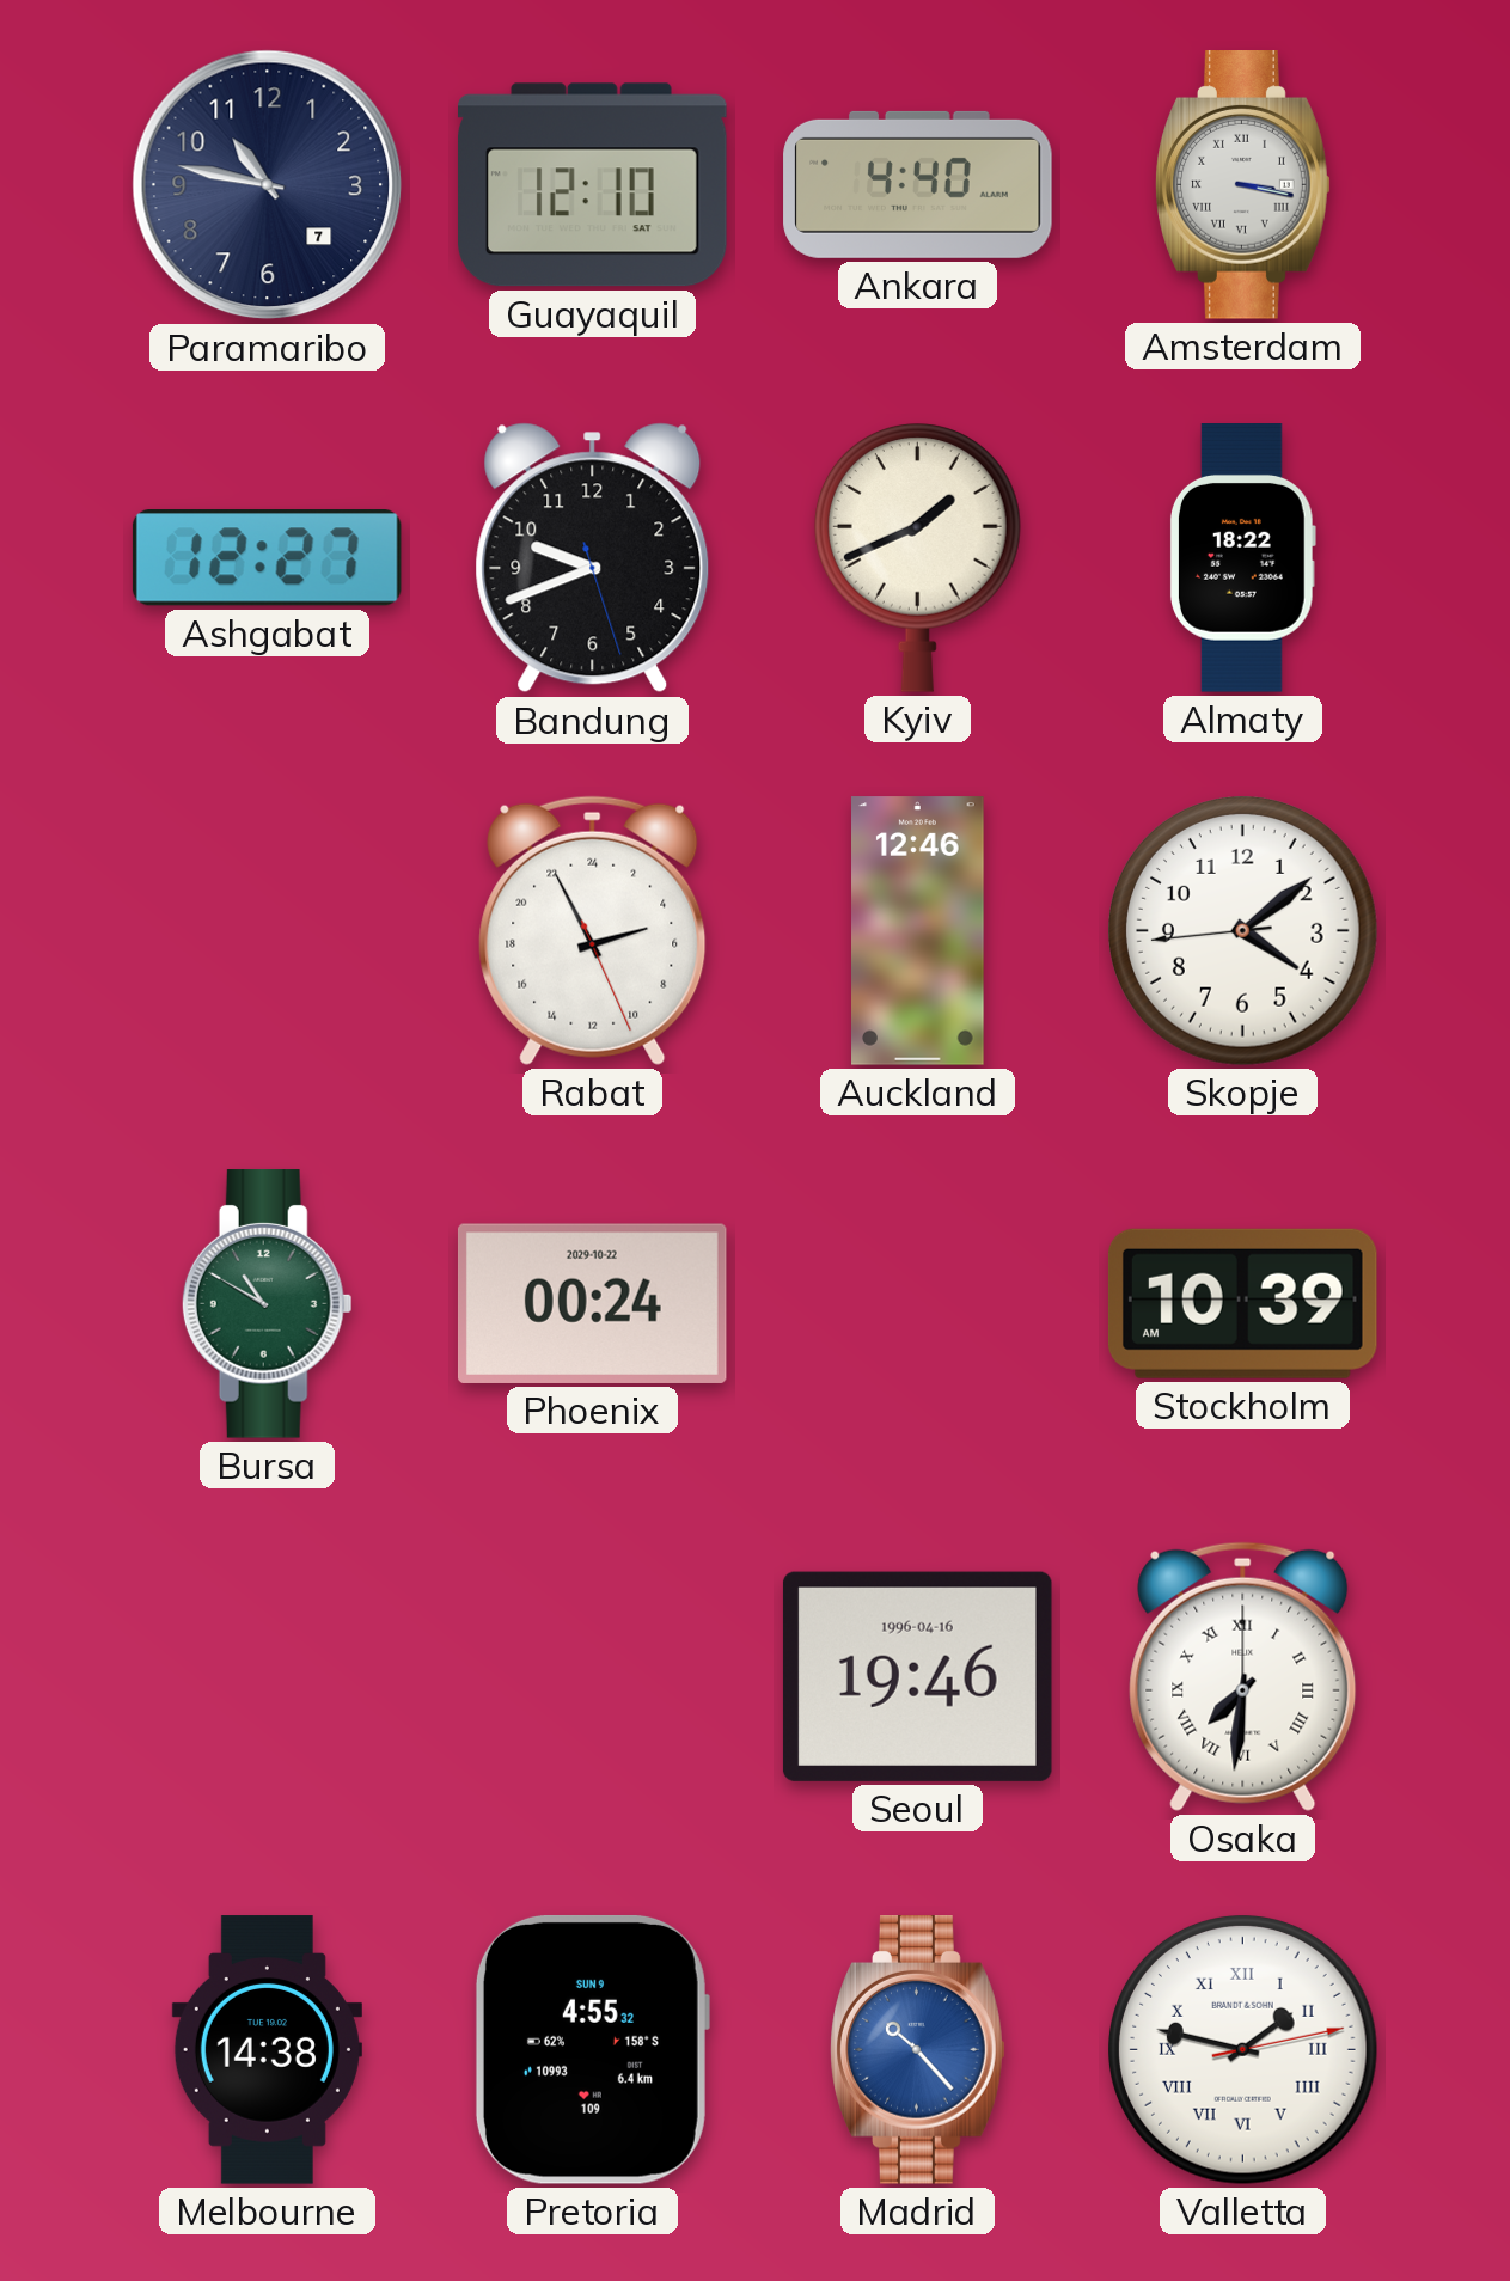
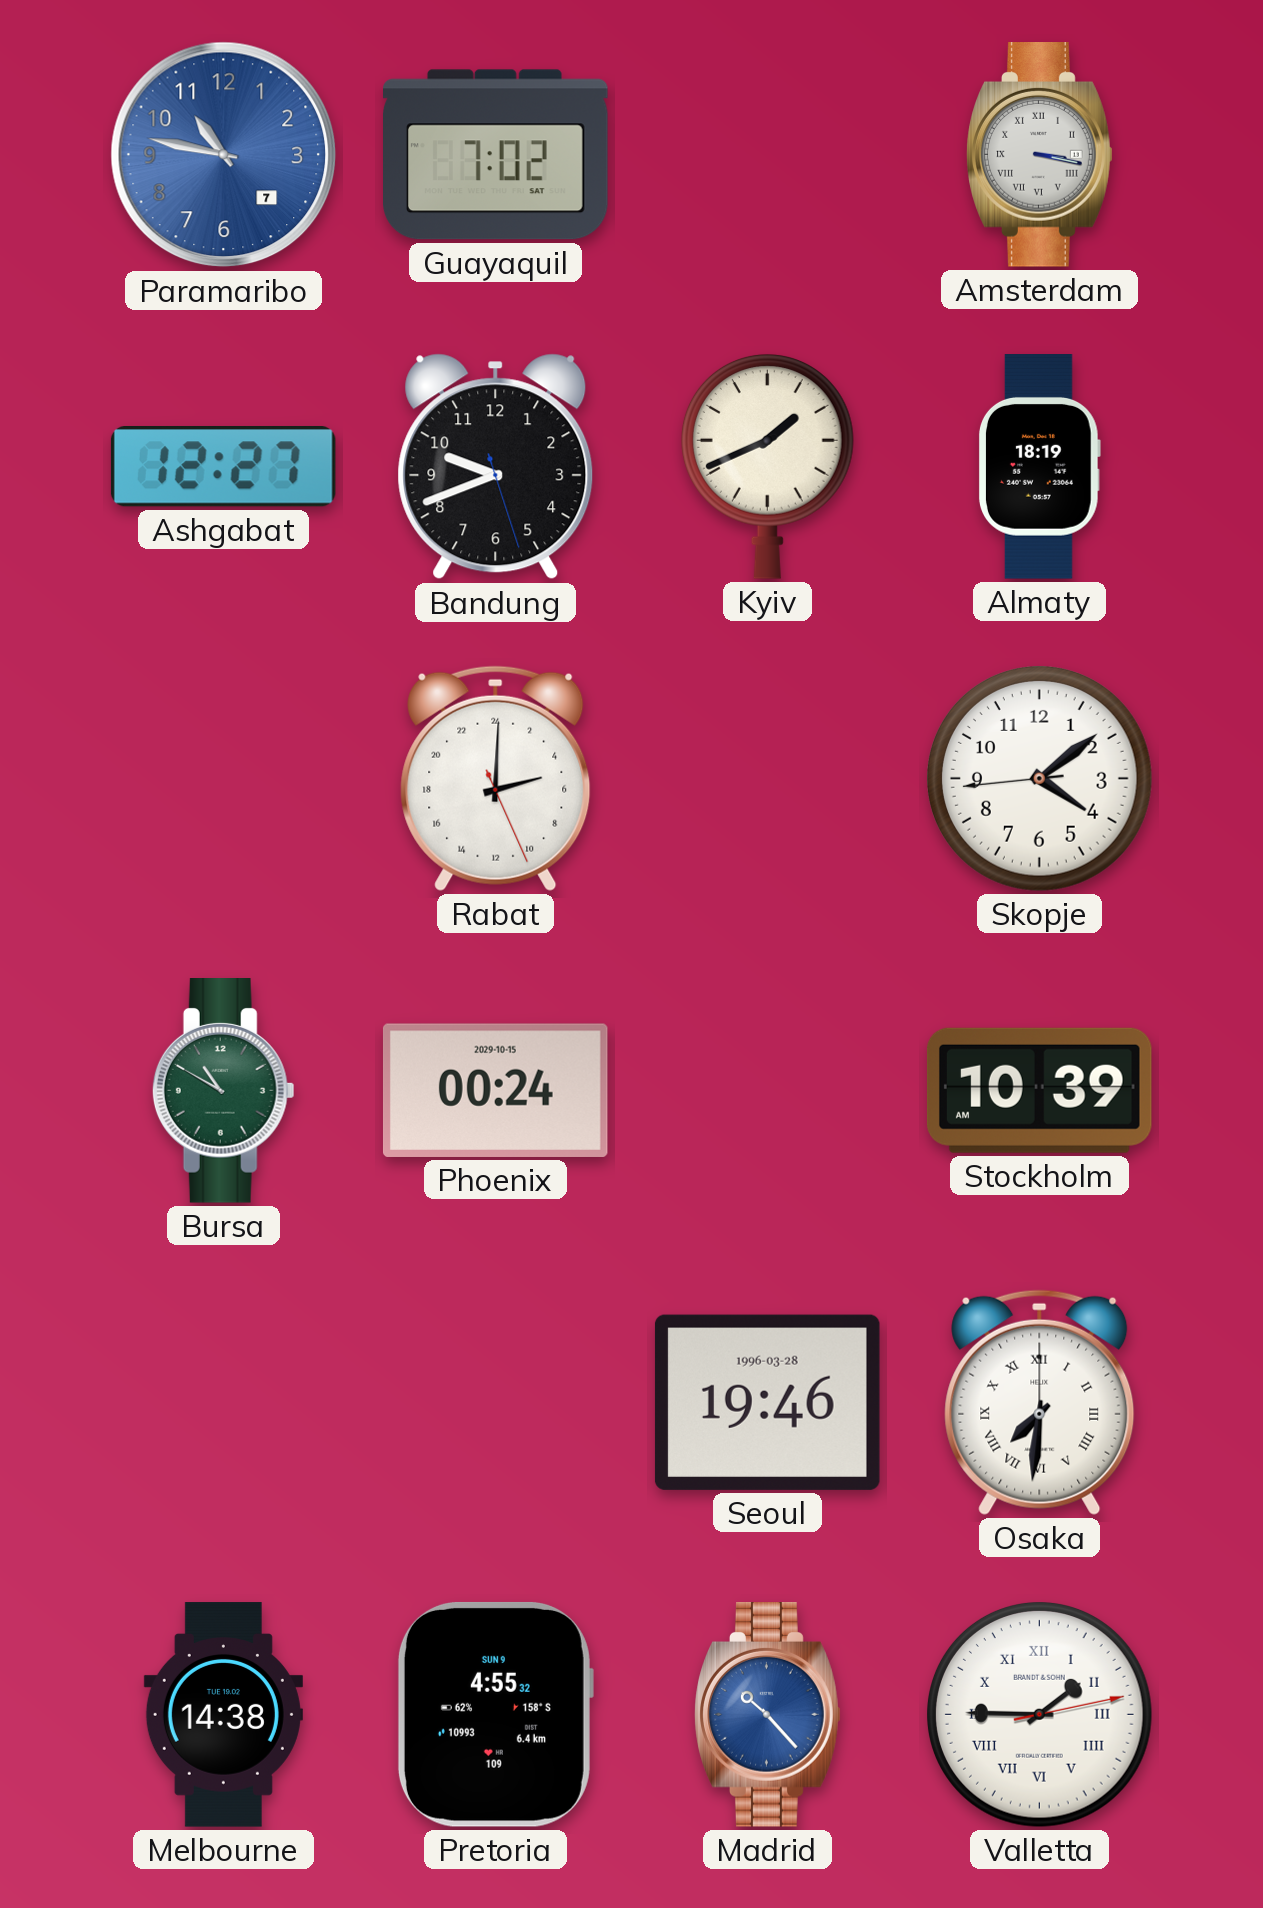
Paramaribo dial: navy -> blue (224, 155)
Guayaquil: 12:10 -> 7:02 (496, 155)
Ankara: 4:40 -> none (918, 184)
Almaty: 18:22 -> 18:19 (1039, 467)
Rabat: 4:55 -> 5:00 (496, 778)
Auckland: 12:46 -> none (918, 931)
Phoenix date: 2029-10-22 -> 2029-10-15 (495, 1090)
Seoul date: 1996-04-16 -> 1996-03-28 (767, 1402)
Valletta: 1:47 -> 1:45 (1040, 1715)
